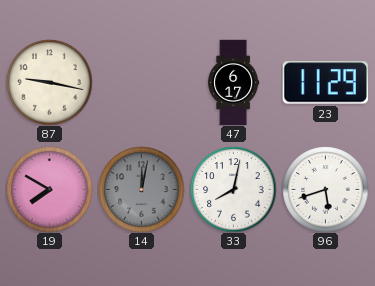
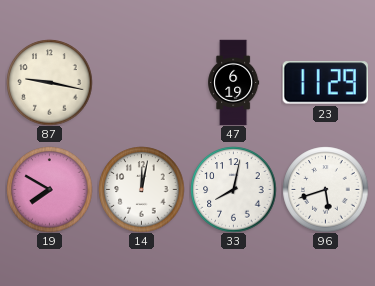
47: 6:17 -> 6:19 (234, 82)
14 dial: grey -> white (141, 189)
